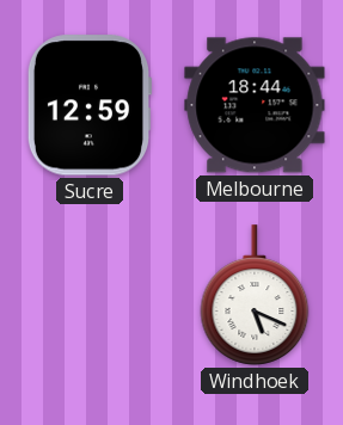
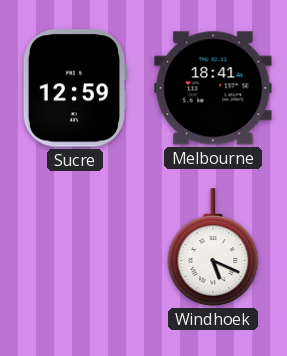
Melbourne: 18:44 -> 18:41 (213, 88)
